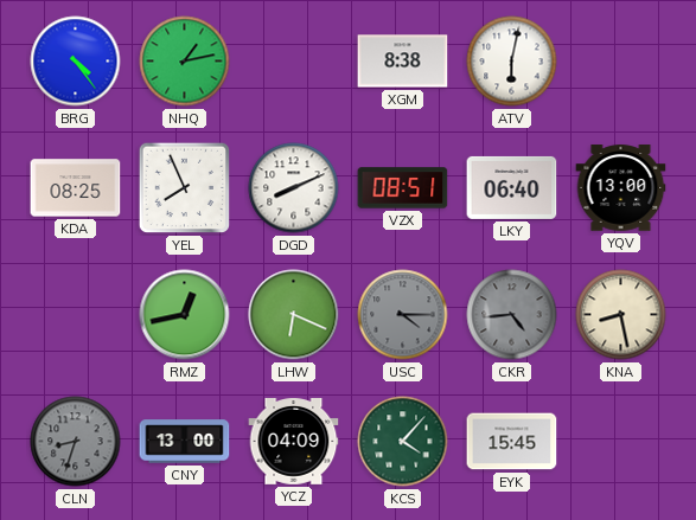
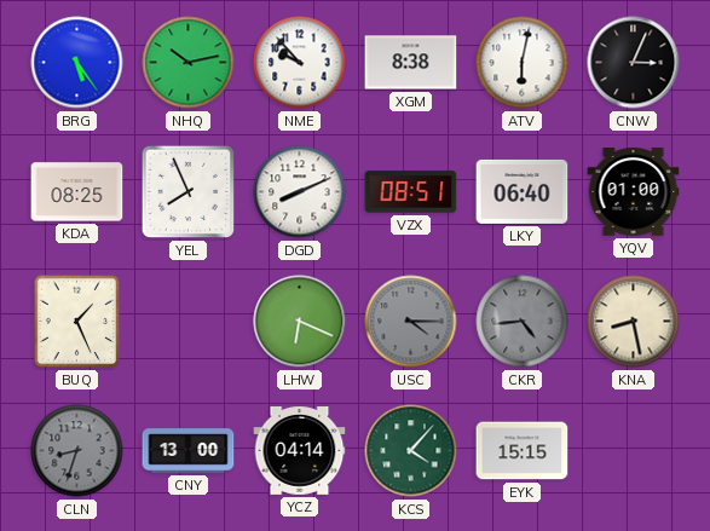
BRG: 4:24 -> 5:24 (77, 63)
NHQ: 1:13 -> 10:13 (189, 63)
NME: none -> 9:53 (300, 63)
CNW: none -> 3:04 (634, 63)
YQV: 13:00 -> 01:00 (634, 192)
BUQ: none -> 1:26 (77, 322)
RMZ: 12:43 -> none (185, 315)
YCZ: 04:09 -> 04:14 (300, 451)
EYK: 15:45 -> 15:15 (523, 451)
